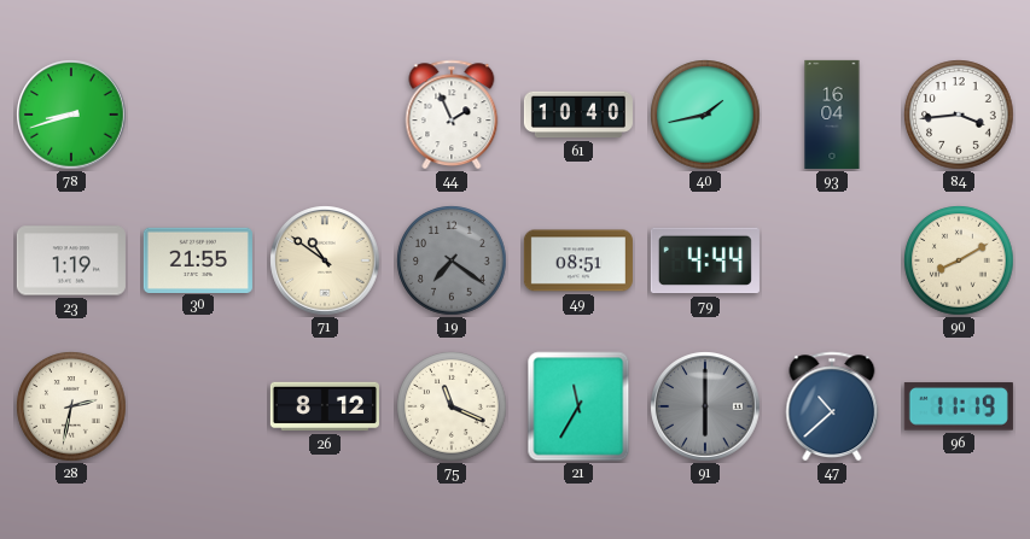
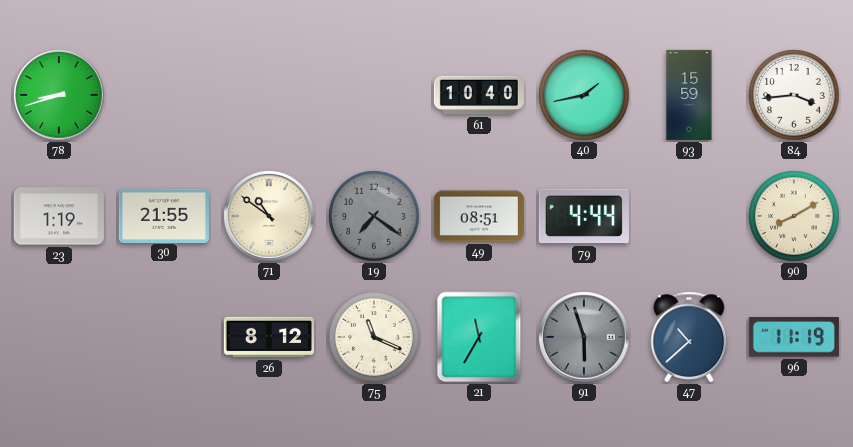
44: 1:56 -> none (452, 115)
93: 16:04 -> 15:59 (689, 95)
28: 2:32 -> none (71, 406)
91: 6:00 -> 5:57 (584, 337)
